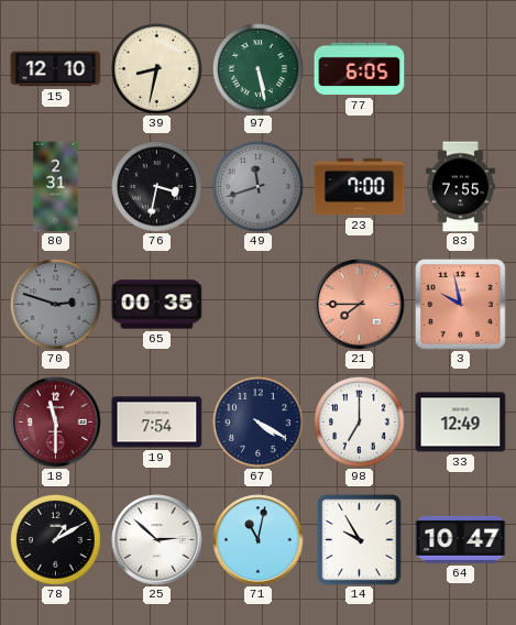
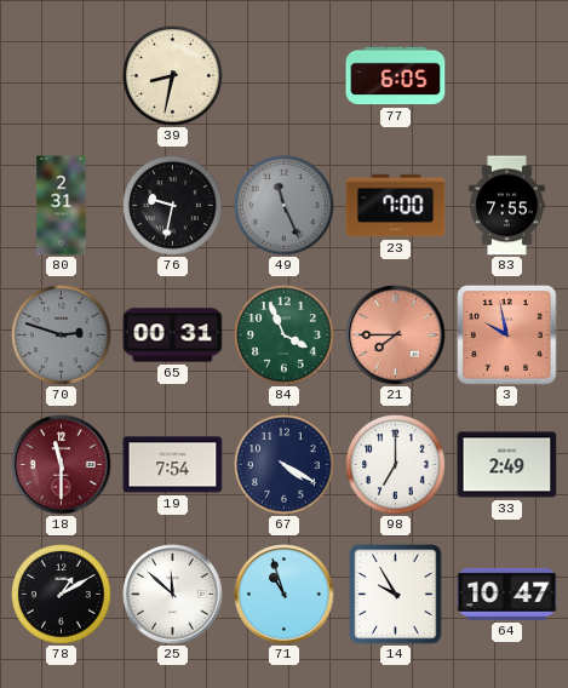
15: 12:10 -> none (56, 69)
97: 5:28 -> none (259, 69)
76: 3:32 -> 9:32 (173, 206)
49: 11:42 -> 11:26 (285, 206)
65: 00:35 -> 00:31 (173, 336)
84: none -> 3:56 (285, 336)
33: 12:49 -> 2:49 (507, 465)
25: 2:52 -> 11:52 (173, 595)
71: 11:02 -> 10:57 (285, 595)
